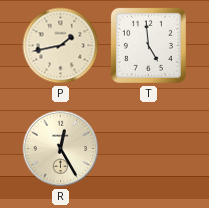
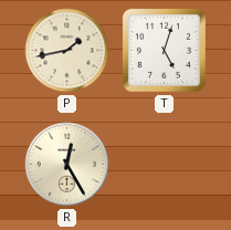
T: 4:59 -> 5:03 (164, 50)
